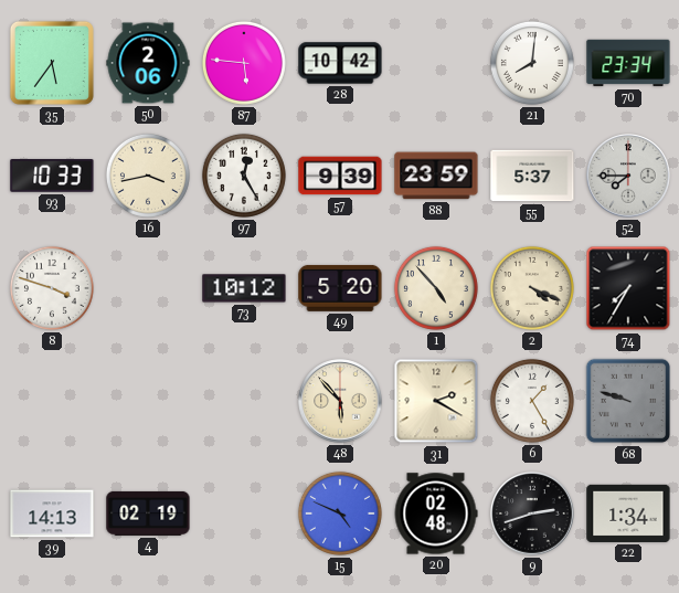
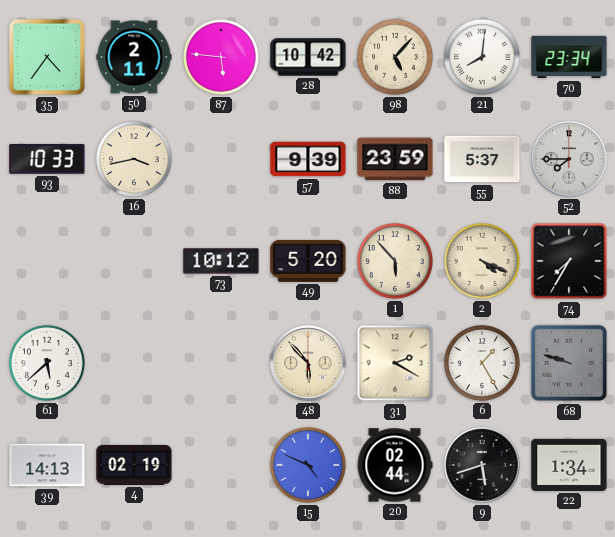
35: 5:36 -> 4:36 (47, 57)
50: 2:06 -> 2:11 (134, 57)
98: none -> 5:07 (395, 57)
97: 12:25 -> none (244, 176)
8: 3:48 -> none (52, 288)
1: 4:53 -> 5:53 (395, 261)
61: none -> 5:38 (47, 363)
20: 02:48 -> 02:44 (395, 465)
9: 2:42 -> 5:42 (482, 465)
